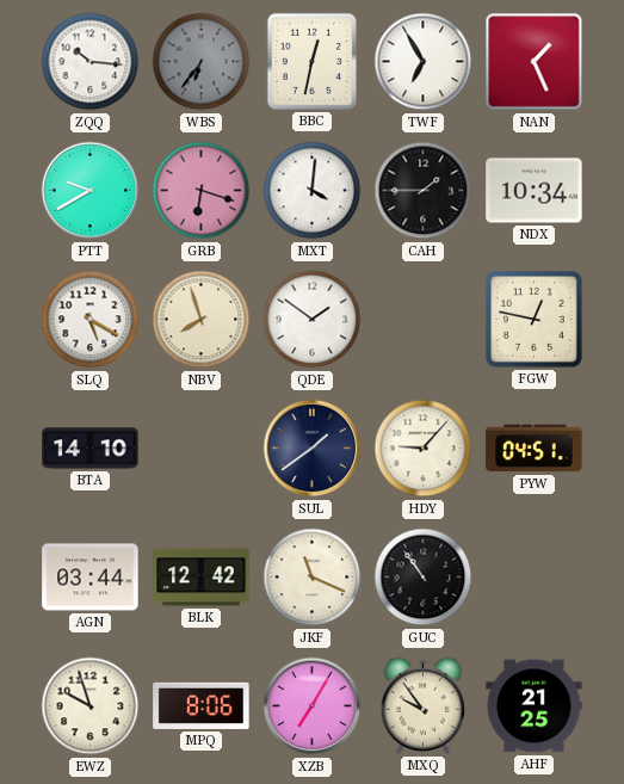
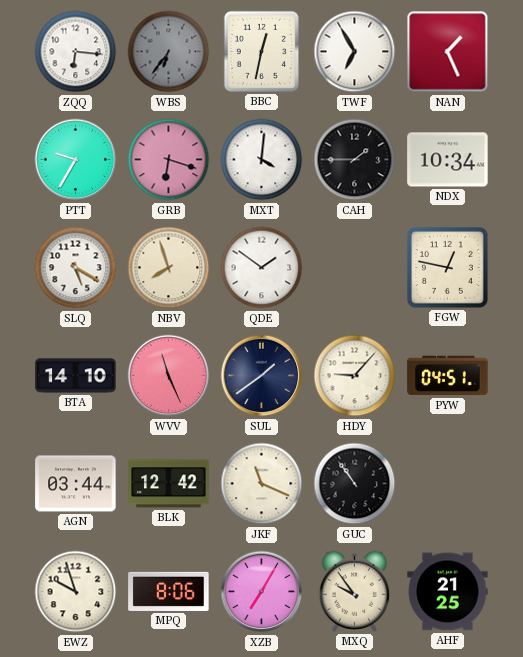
ZQQ: 10:16 -> 6:16 (76, 52)
PTT: 9:40 -> 9:35 (76, 160)
WVV: none -> 11:26 (169, 376)
